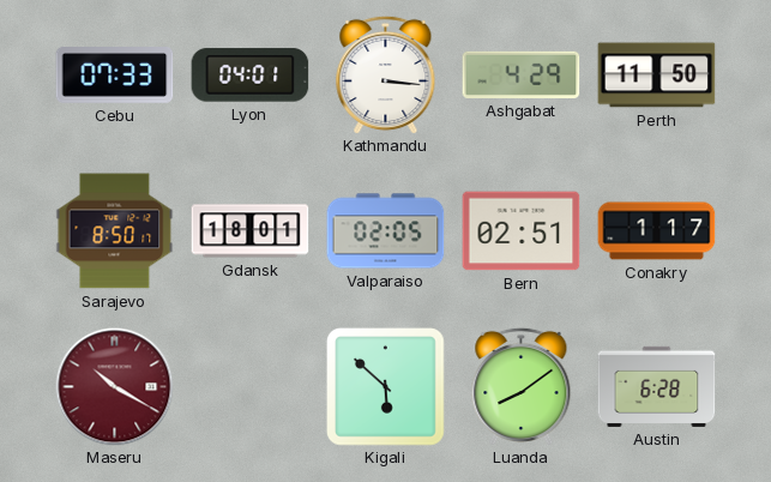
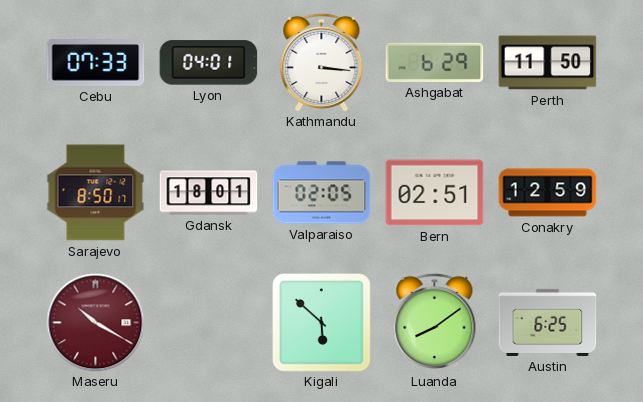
Ashgabat: 4:29 -> 6:29 (435, 62)
Conakry: 1:17 -> 12:59 (548, 193)
Austin: 6:28 -> 6:25 (548, 322)
